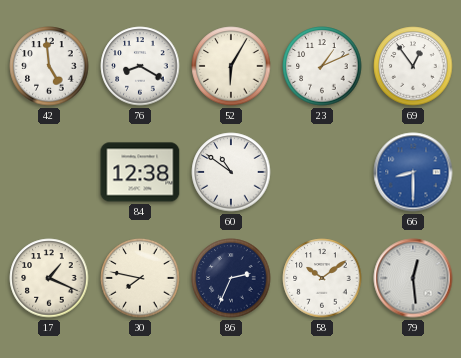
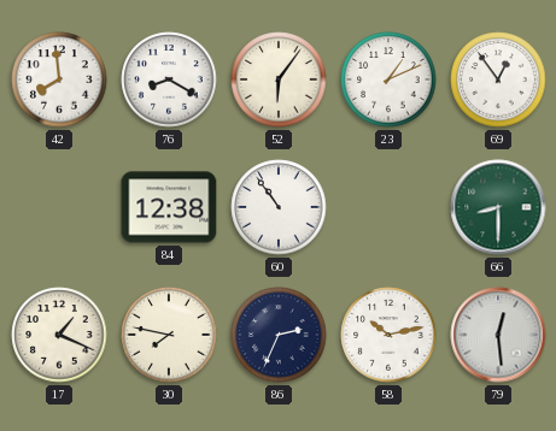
42: 4:59 -> 7:59 (59, 79)
52: 6:05 -> 6:06 (279, 79)
60: 10:51 -> 10:54 (279, 207)
66 dial: blue -> green (498, 207)
58: 10:09 -> 10:13 (388, 335)
